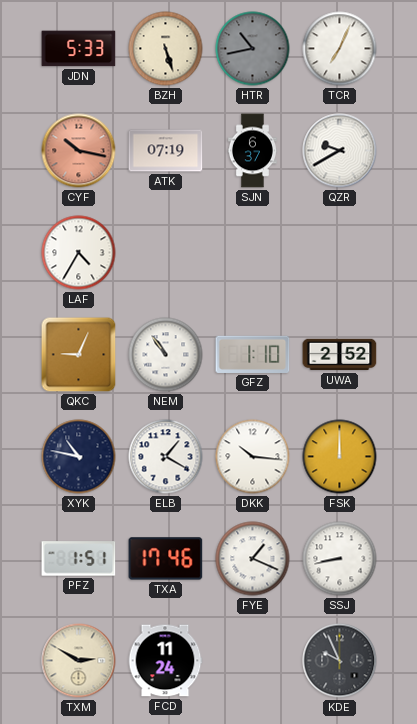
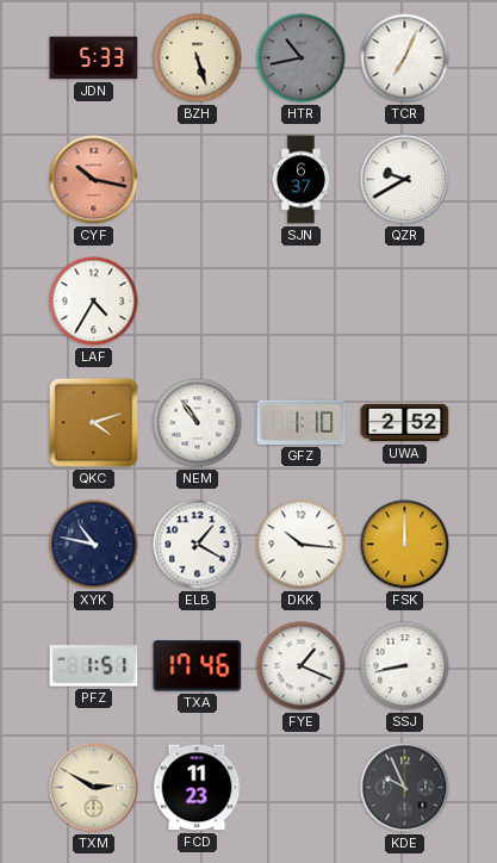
ATK: 07:19 -> none (166, 151)
QKC: 9:04 -> 4:12 (94, 423)
FCD: 11:24 -> 11:23 (197, 788)
